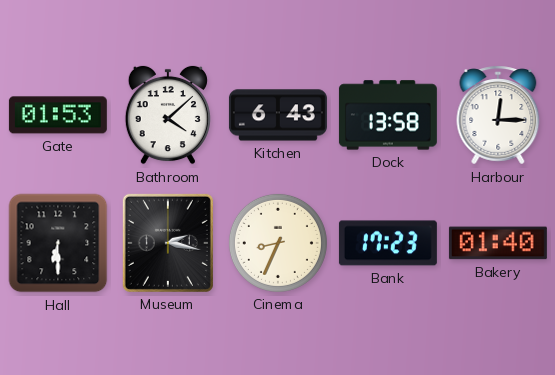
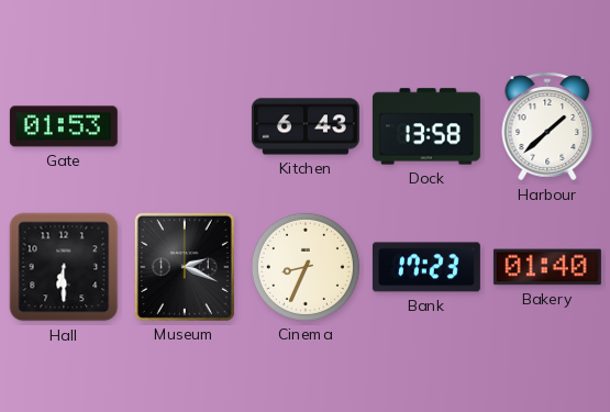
Bathroom: 4:08 -> none (168, 115)
Harbour: 12:15 -> 1:38 (547, 126)
Museum: 2:17 -> 2:19 (185, 267)
